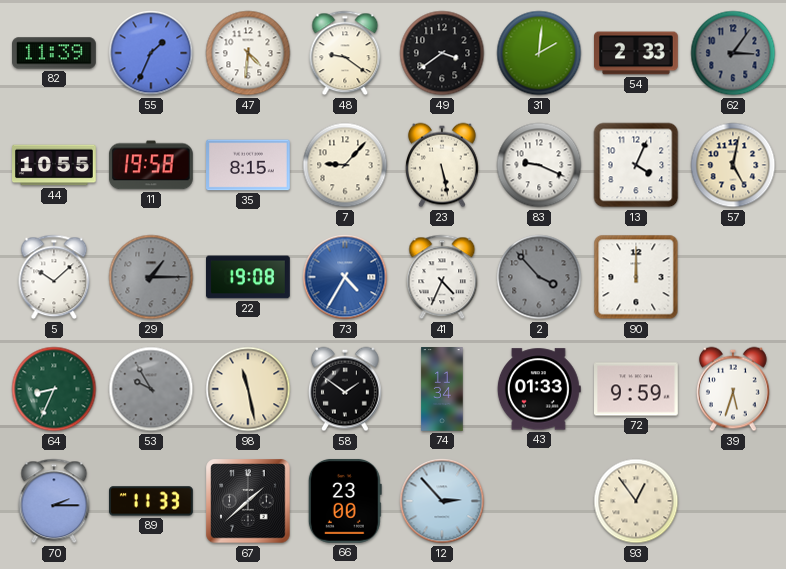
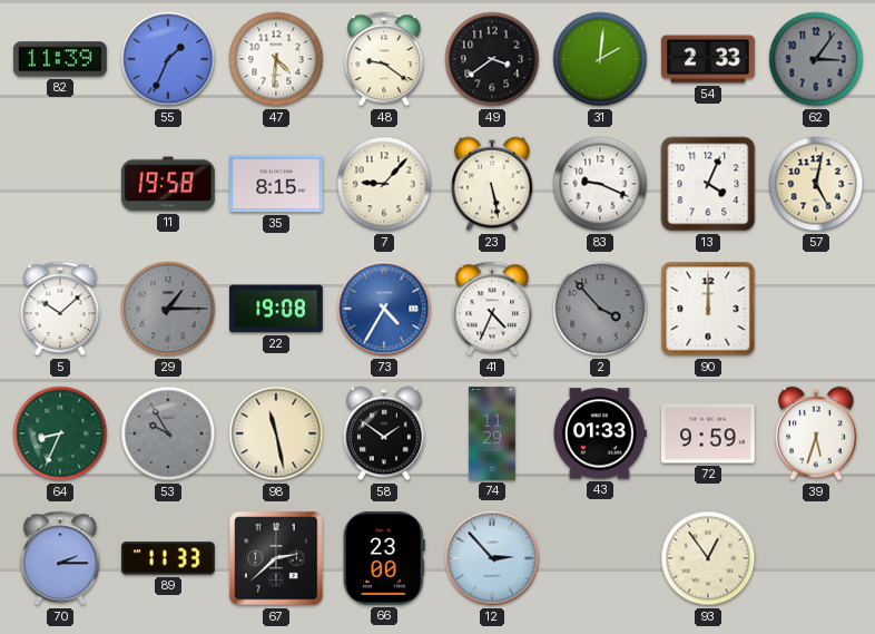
44: 10:55 -> none (54, 165)
74: 11:34 -> 11:29 (492, 433)
67: 1:38 -> 2:38 (276, 558)
